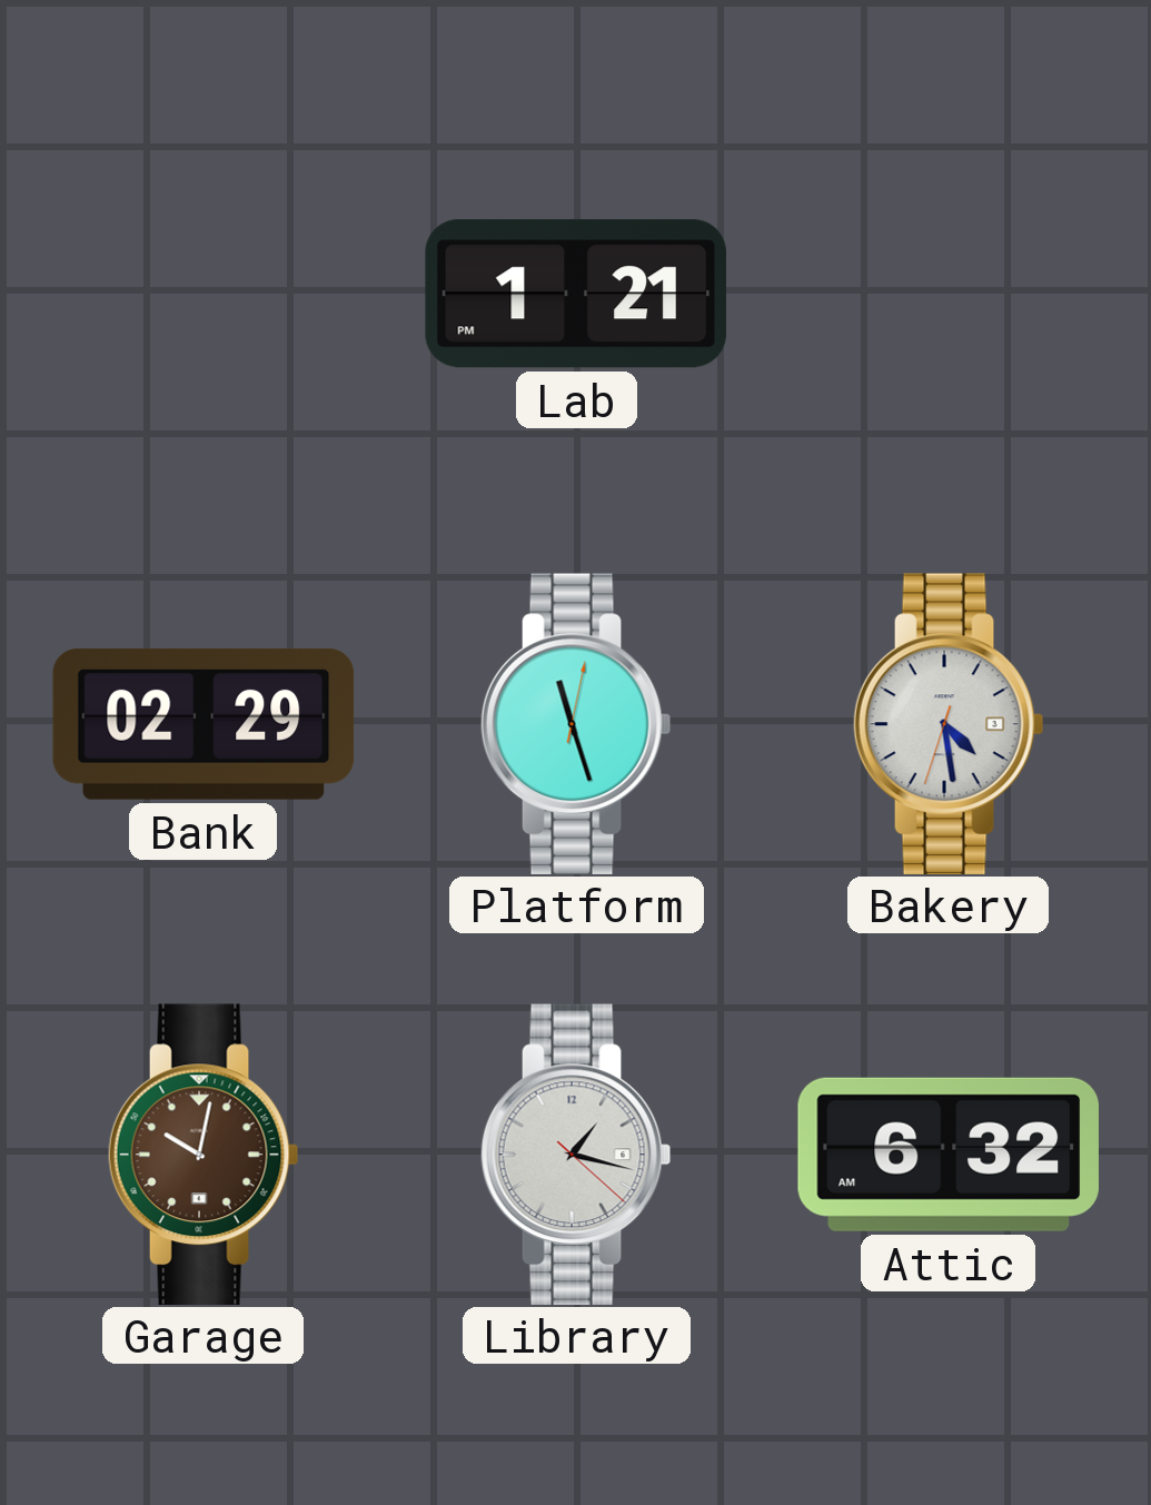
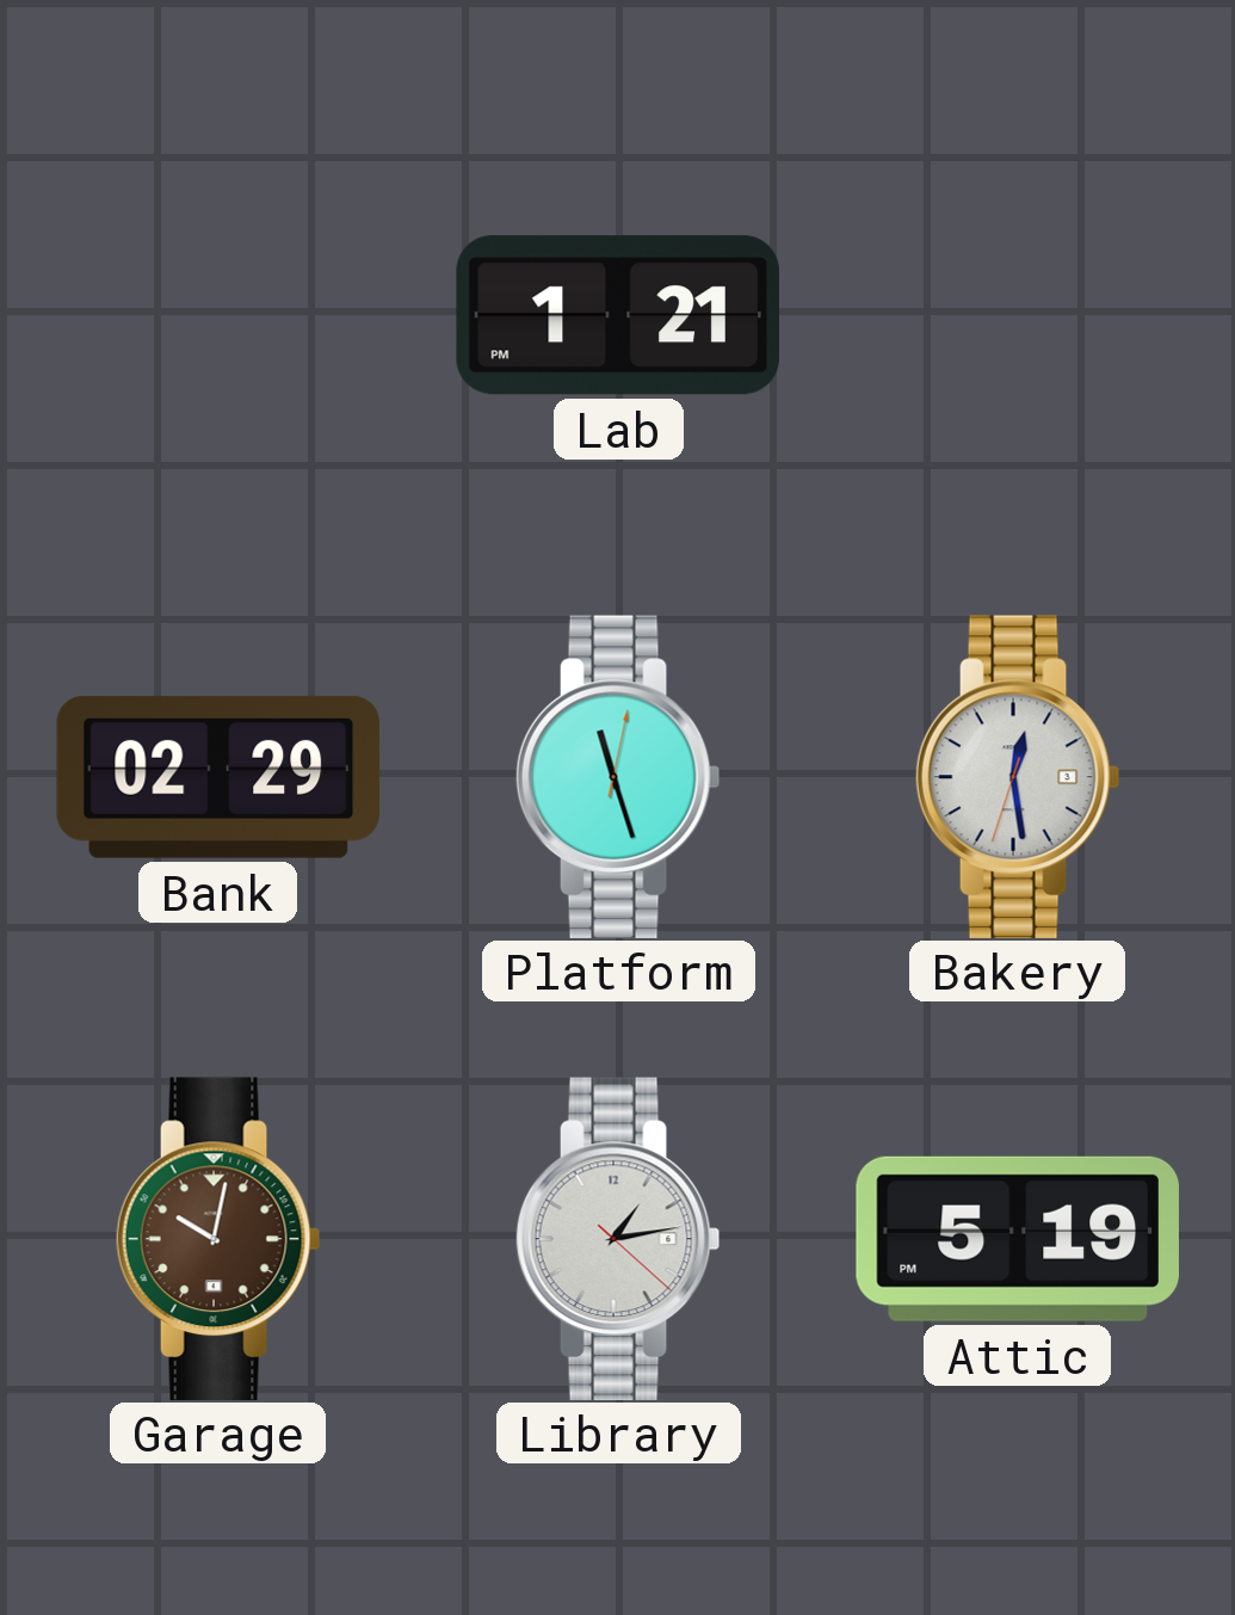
Bakery: 4:28 -> 12:28 (1018, 776)
Library: 1:17 -> 1:13 (618, 1238)
Attic: 6:32 -> 5:19 (1018, 1239)
